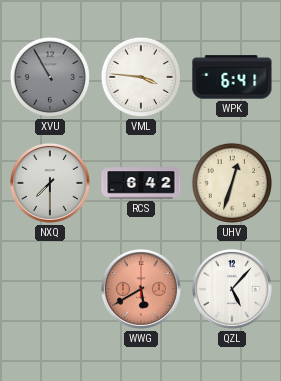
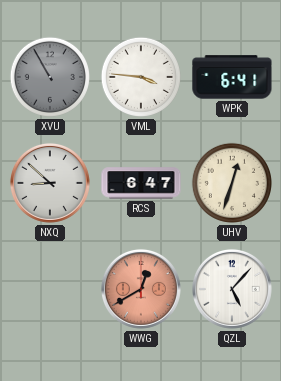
NXQ: 7:30 -> 8:52 (50, 183)
RCS: 6:42 -> 6:47 (141, 183)
WWG: 5:40 -> 12:40 (141, 289)
